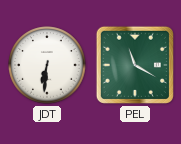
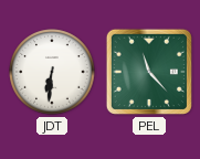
PEL: 11:20 -> 11:23 (149, 72)
